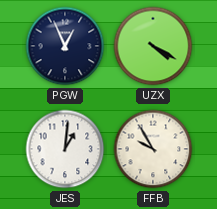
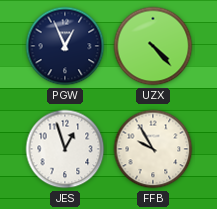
UZX: 4:20 -> 4:23 (153, 46)
JES: 1:01 -> 12:57 (65, 149)
